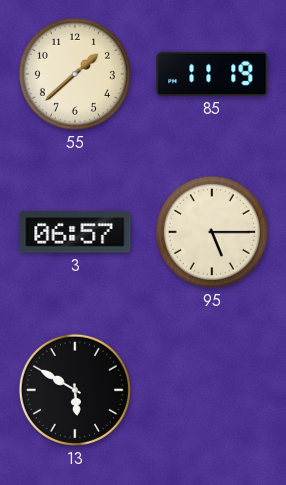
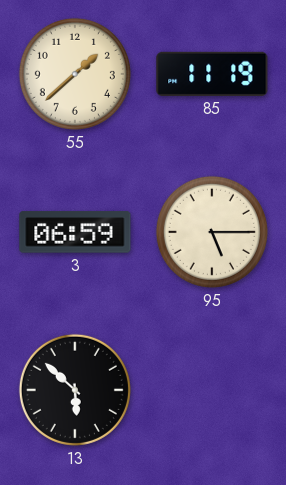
3: 06:57 -> 06:59 (75, 232)
13: 5:50 -> 5:52 (75, 390)
